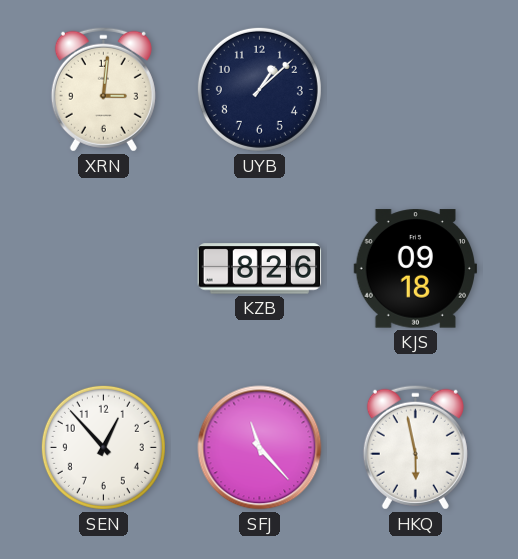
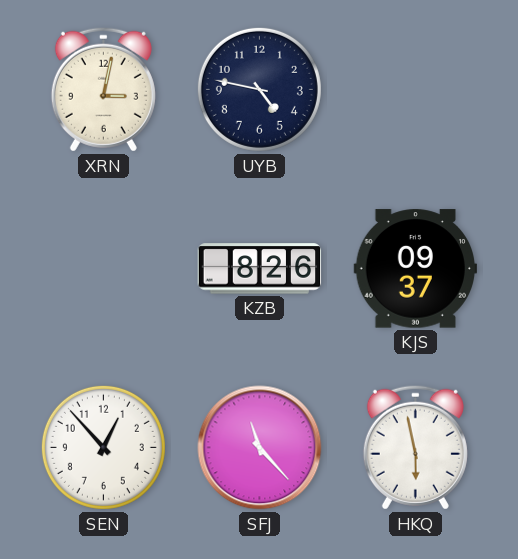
XRN: 3:01 -> 3:02 (103, 89)
UYB: 1:08 -> 4:47 (259, 89)
KJS: 09:18 -> 09:37 (416, 269)
